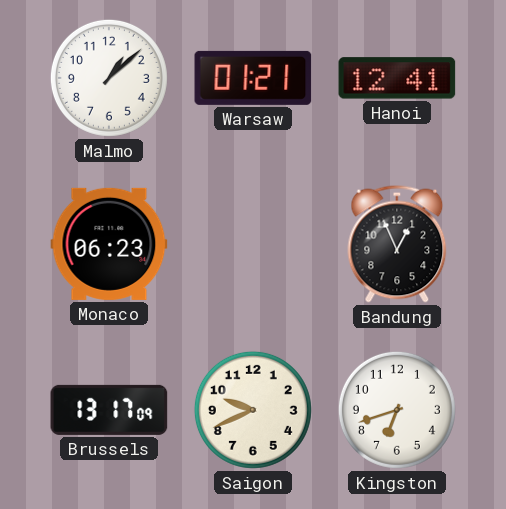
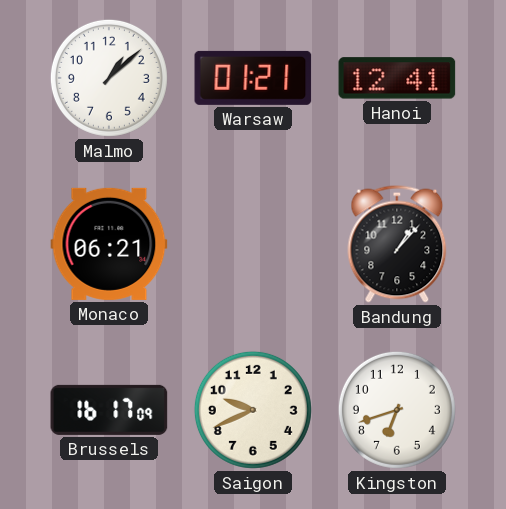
Monaco: 06:23 -> 06:21 (109, 244)
Bandung: 12:56 -> 1:07 (397, 244)
Brussels: 13:17 -> 16:17 (109, 410)
